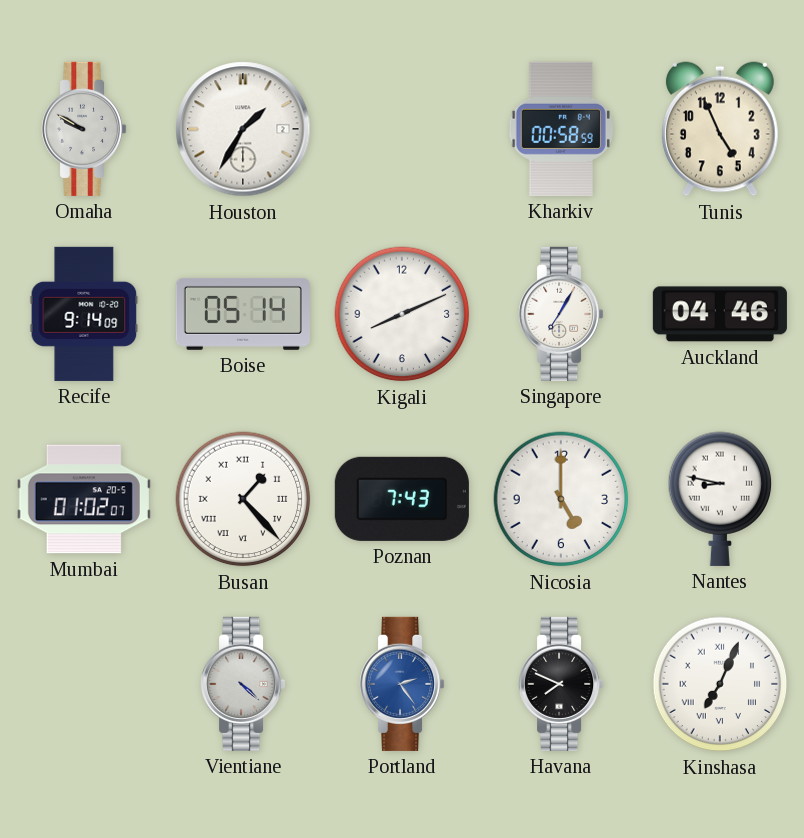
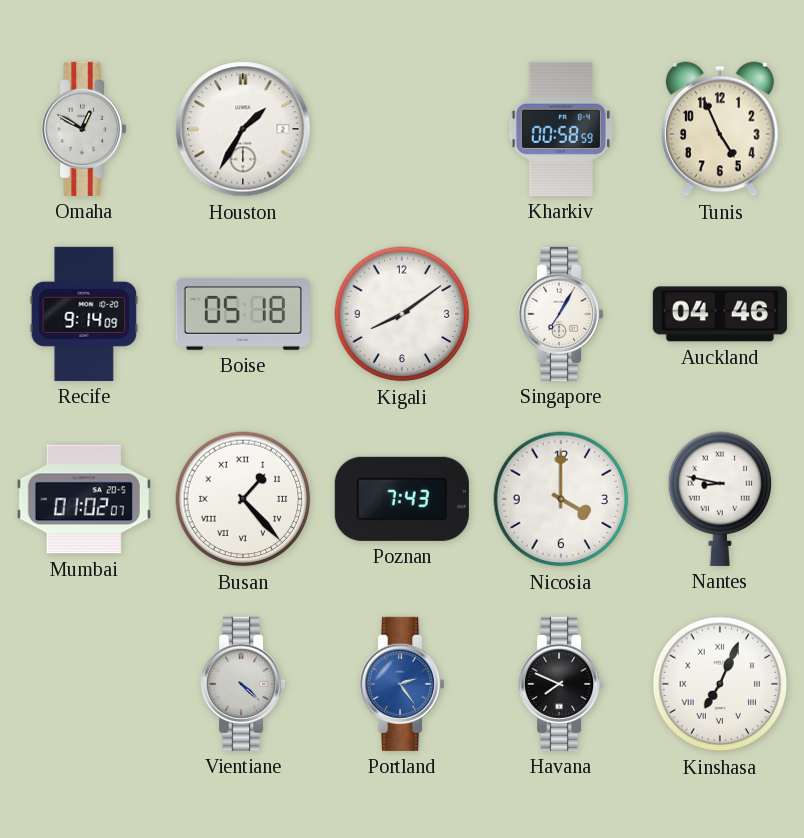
Omaha: 9:50 -> 12:50 (85, 129)
Boise: 05:14 -> 05:18 (243, 314)
Kigali: 8:11 -> 8:09 (402, 314)
Nicosia: 5:00 -> 4:00 (561, 499)
